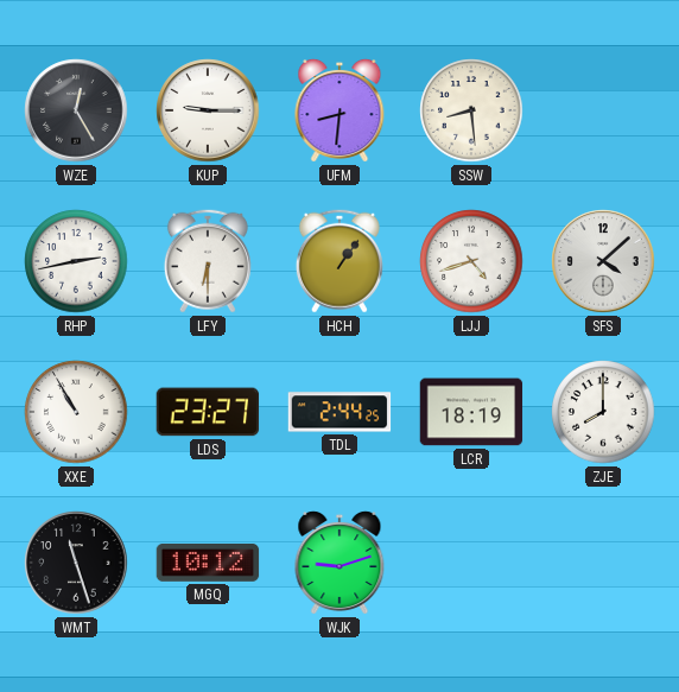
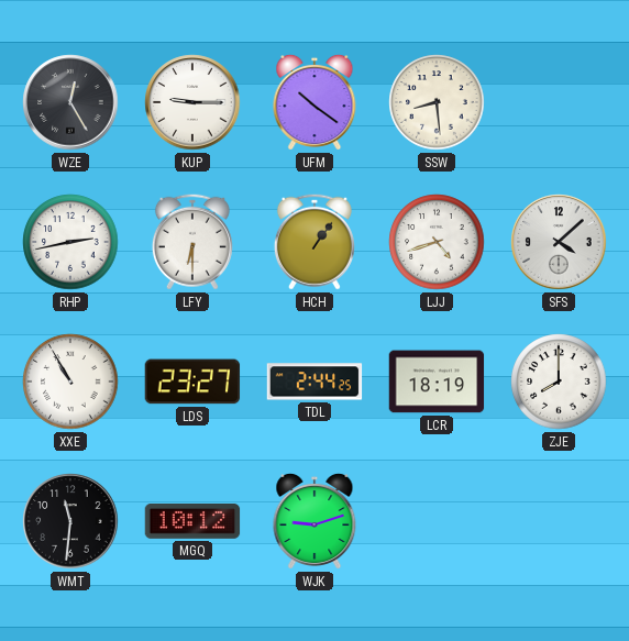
UFM: 8:31 -> 10:21 (314, 102)
WMT: 11:27 -> 11:31 (70, 521)
